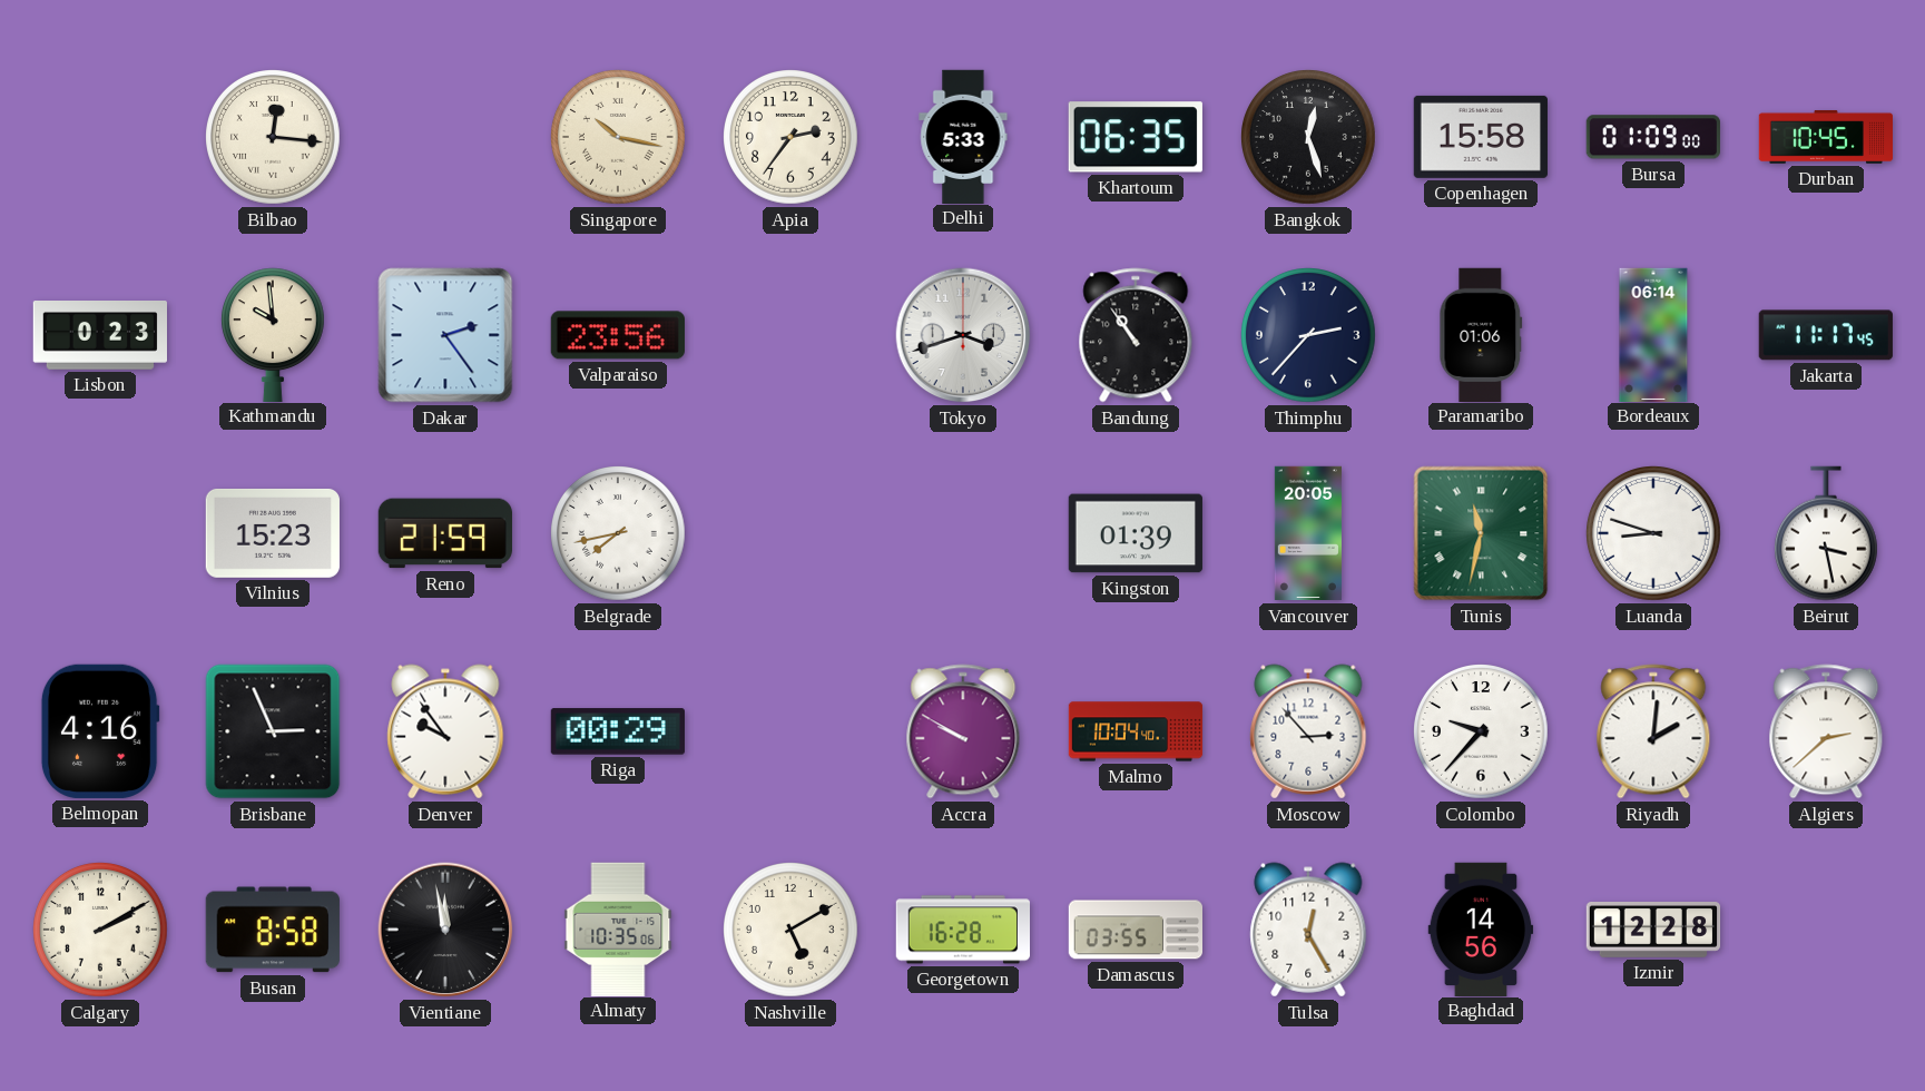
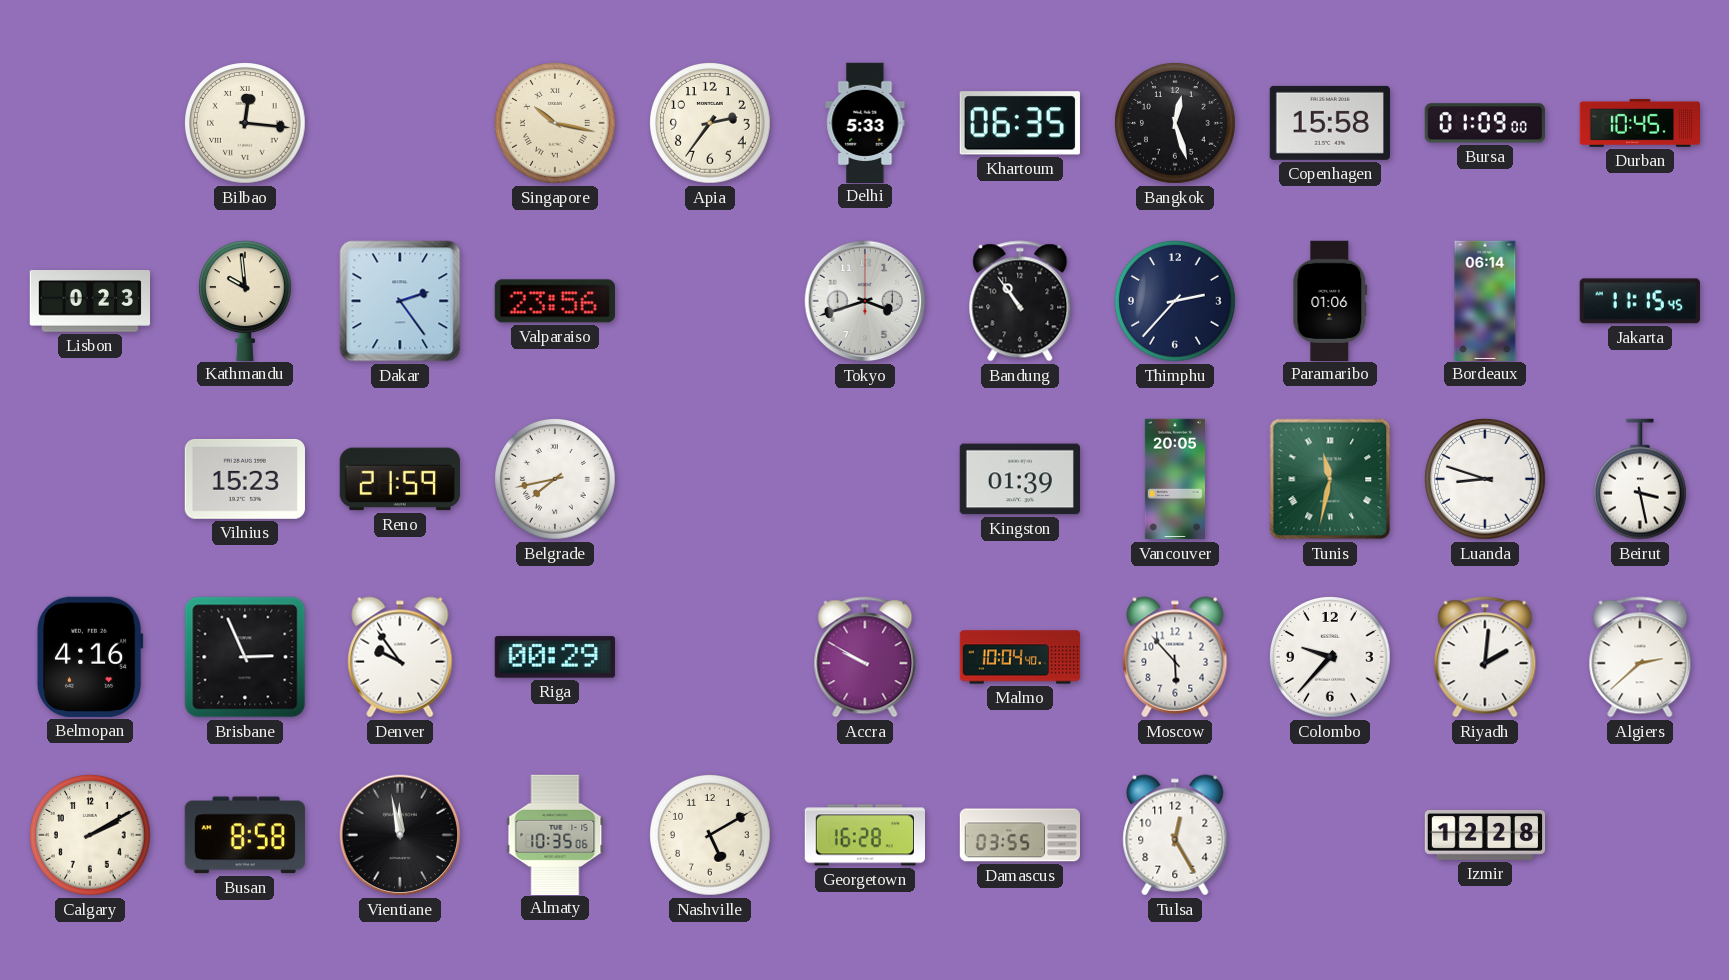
Jakarta: 11:17 -> 11:15 (1640, 301)
Moscow: 2:53 -> 5:53 (1175, 657)
Baghdad: 14:56 -> none (1481, 928)
